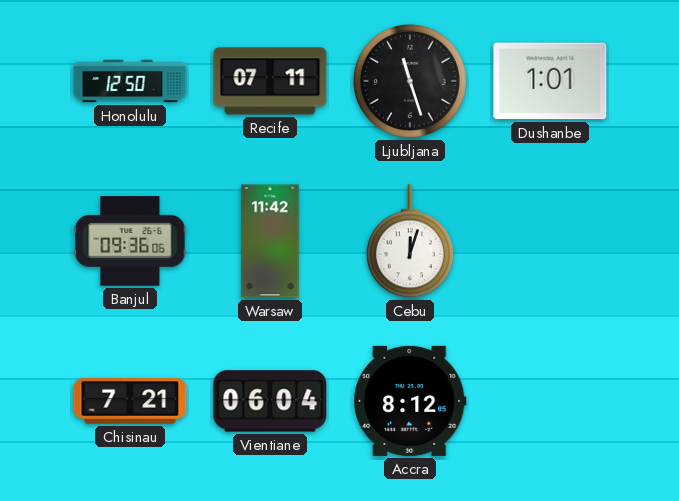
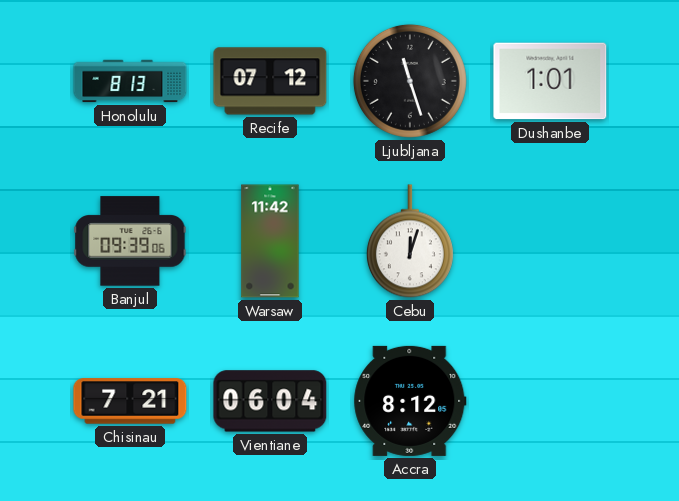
Honolulu: 12:50 -> 8:13 (130, 81)
Recife: 07:11 -> 07:12 (270, 81)
Banjul: 09:36 -> 09:39 (130, 241)
